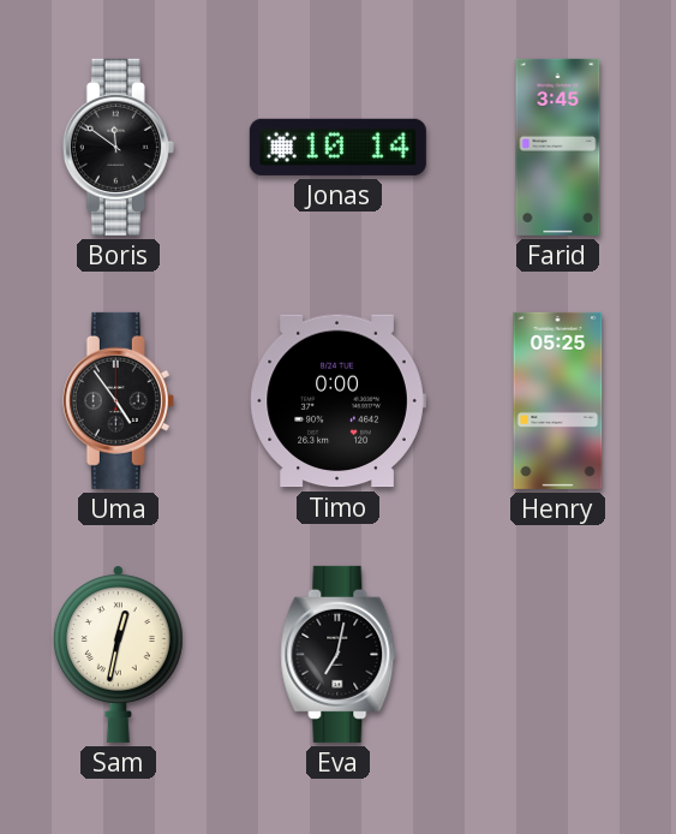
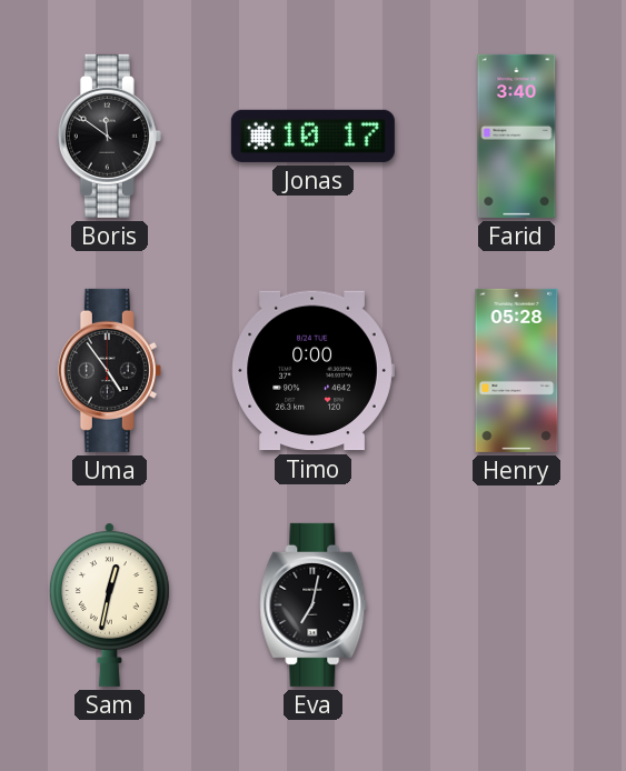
Jonas: 10:14 -> 10:17 (312, 136)
Farid: 3:45 -> 3:40 (517, 136)
Henry: 05:25 -> 05:28 (517, 370)
